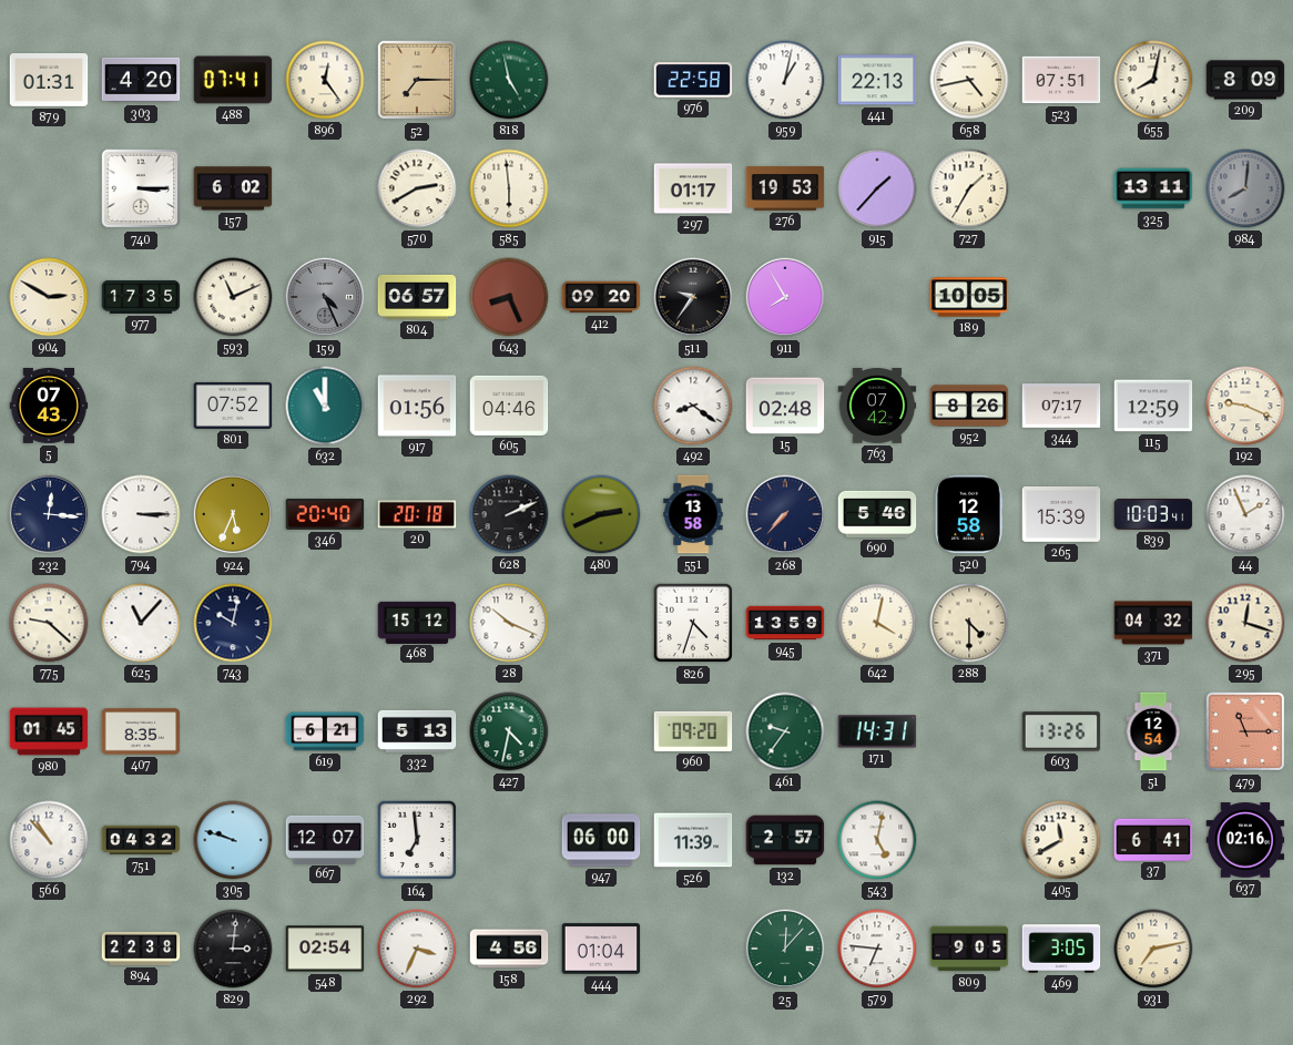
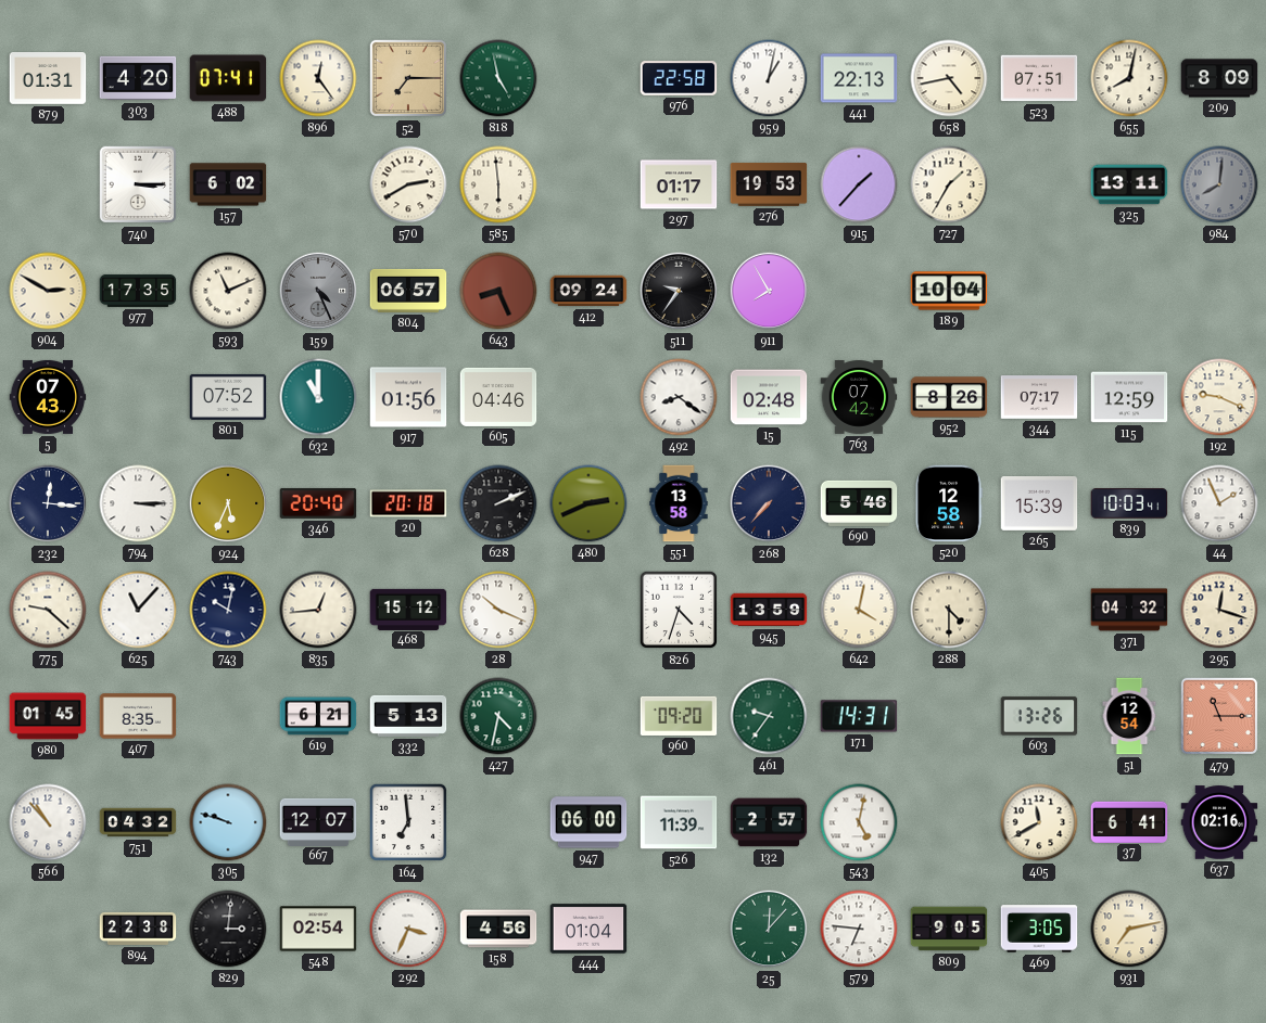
412: 09:20 -> 09:24 (588, 291)
189: 10:05 -> 10:04 (949, 291)
835: none -> 12:44 (318, 610)
